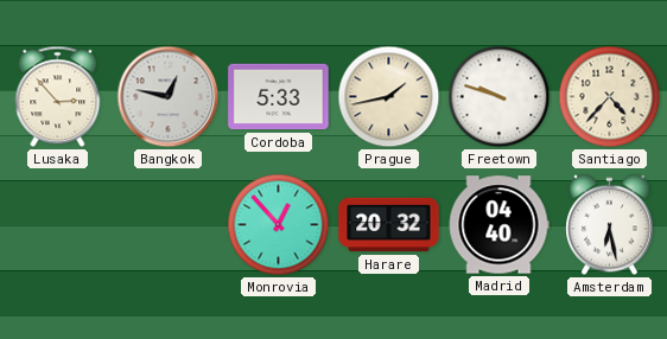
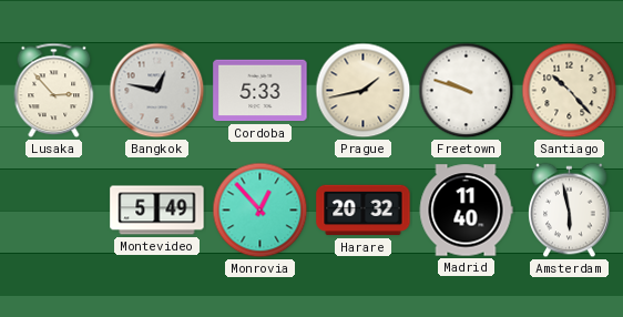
Santiago: 4:37 -> 10:23 (570, 91)
Montevideo: none -> 5:49 (157, 211)
Madrid: 04:40 -> 11:40 (466, 211)
Amsterdam: 6:28 -> 5:58 (570, 211)
